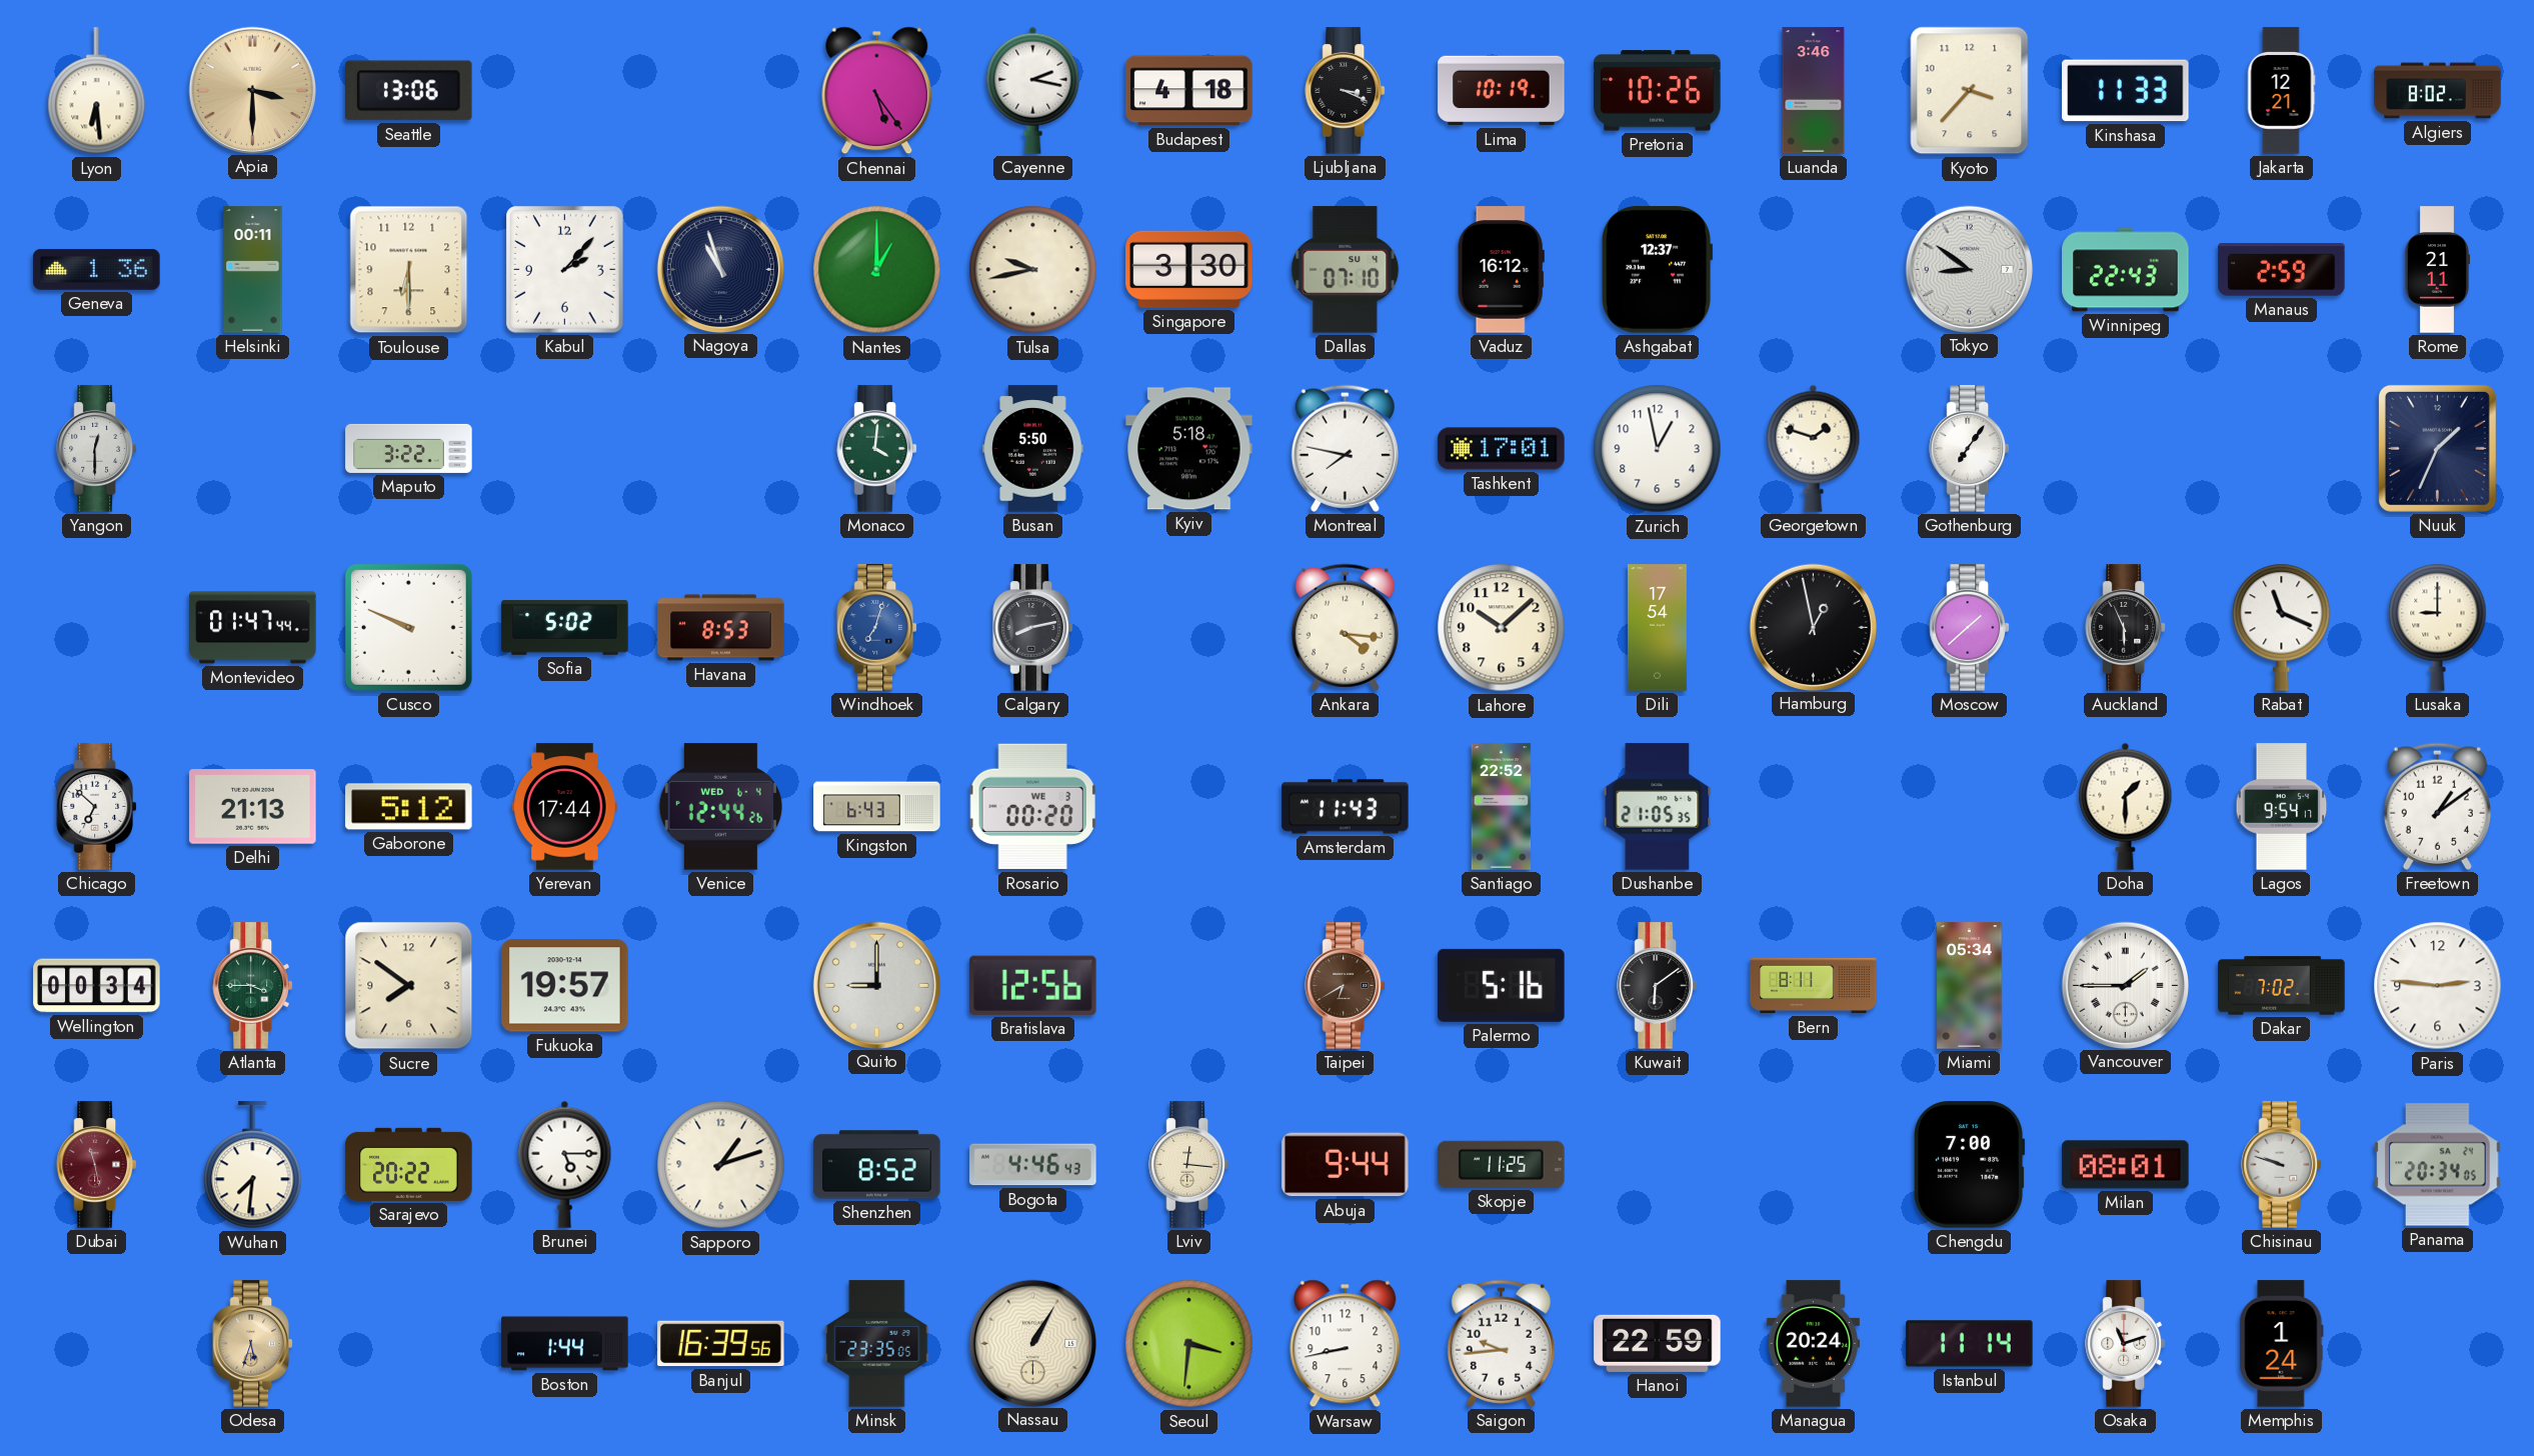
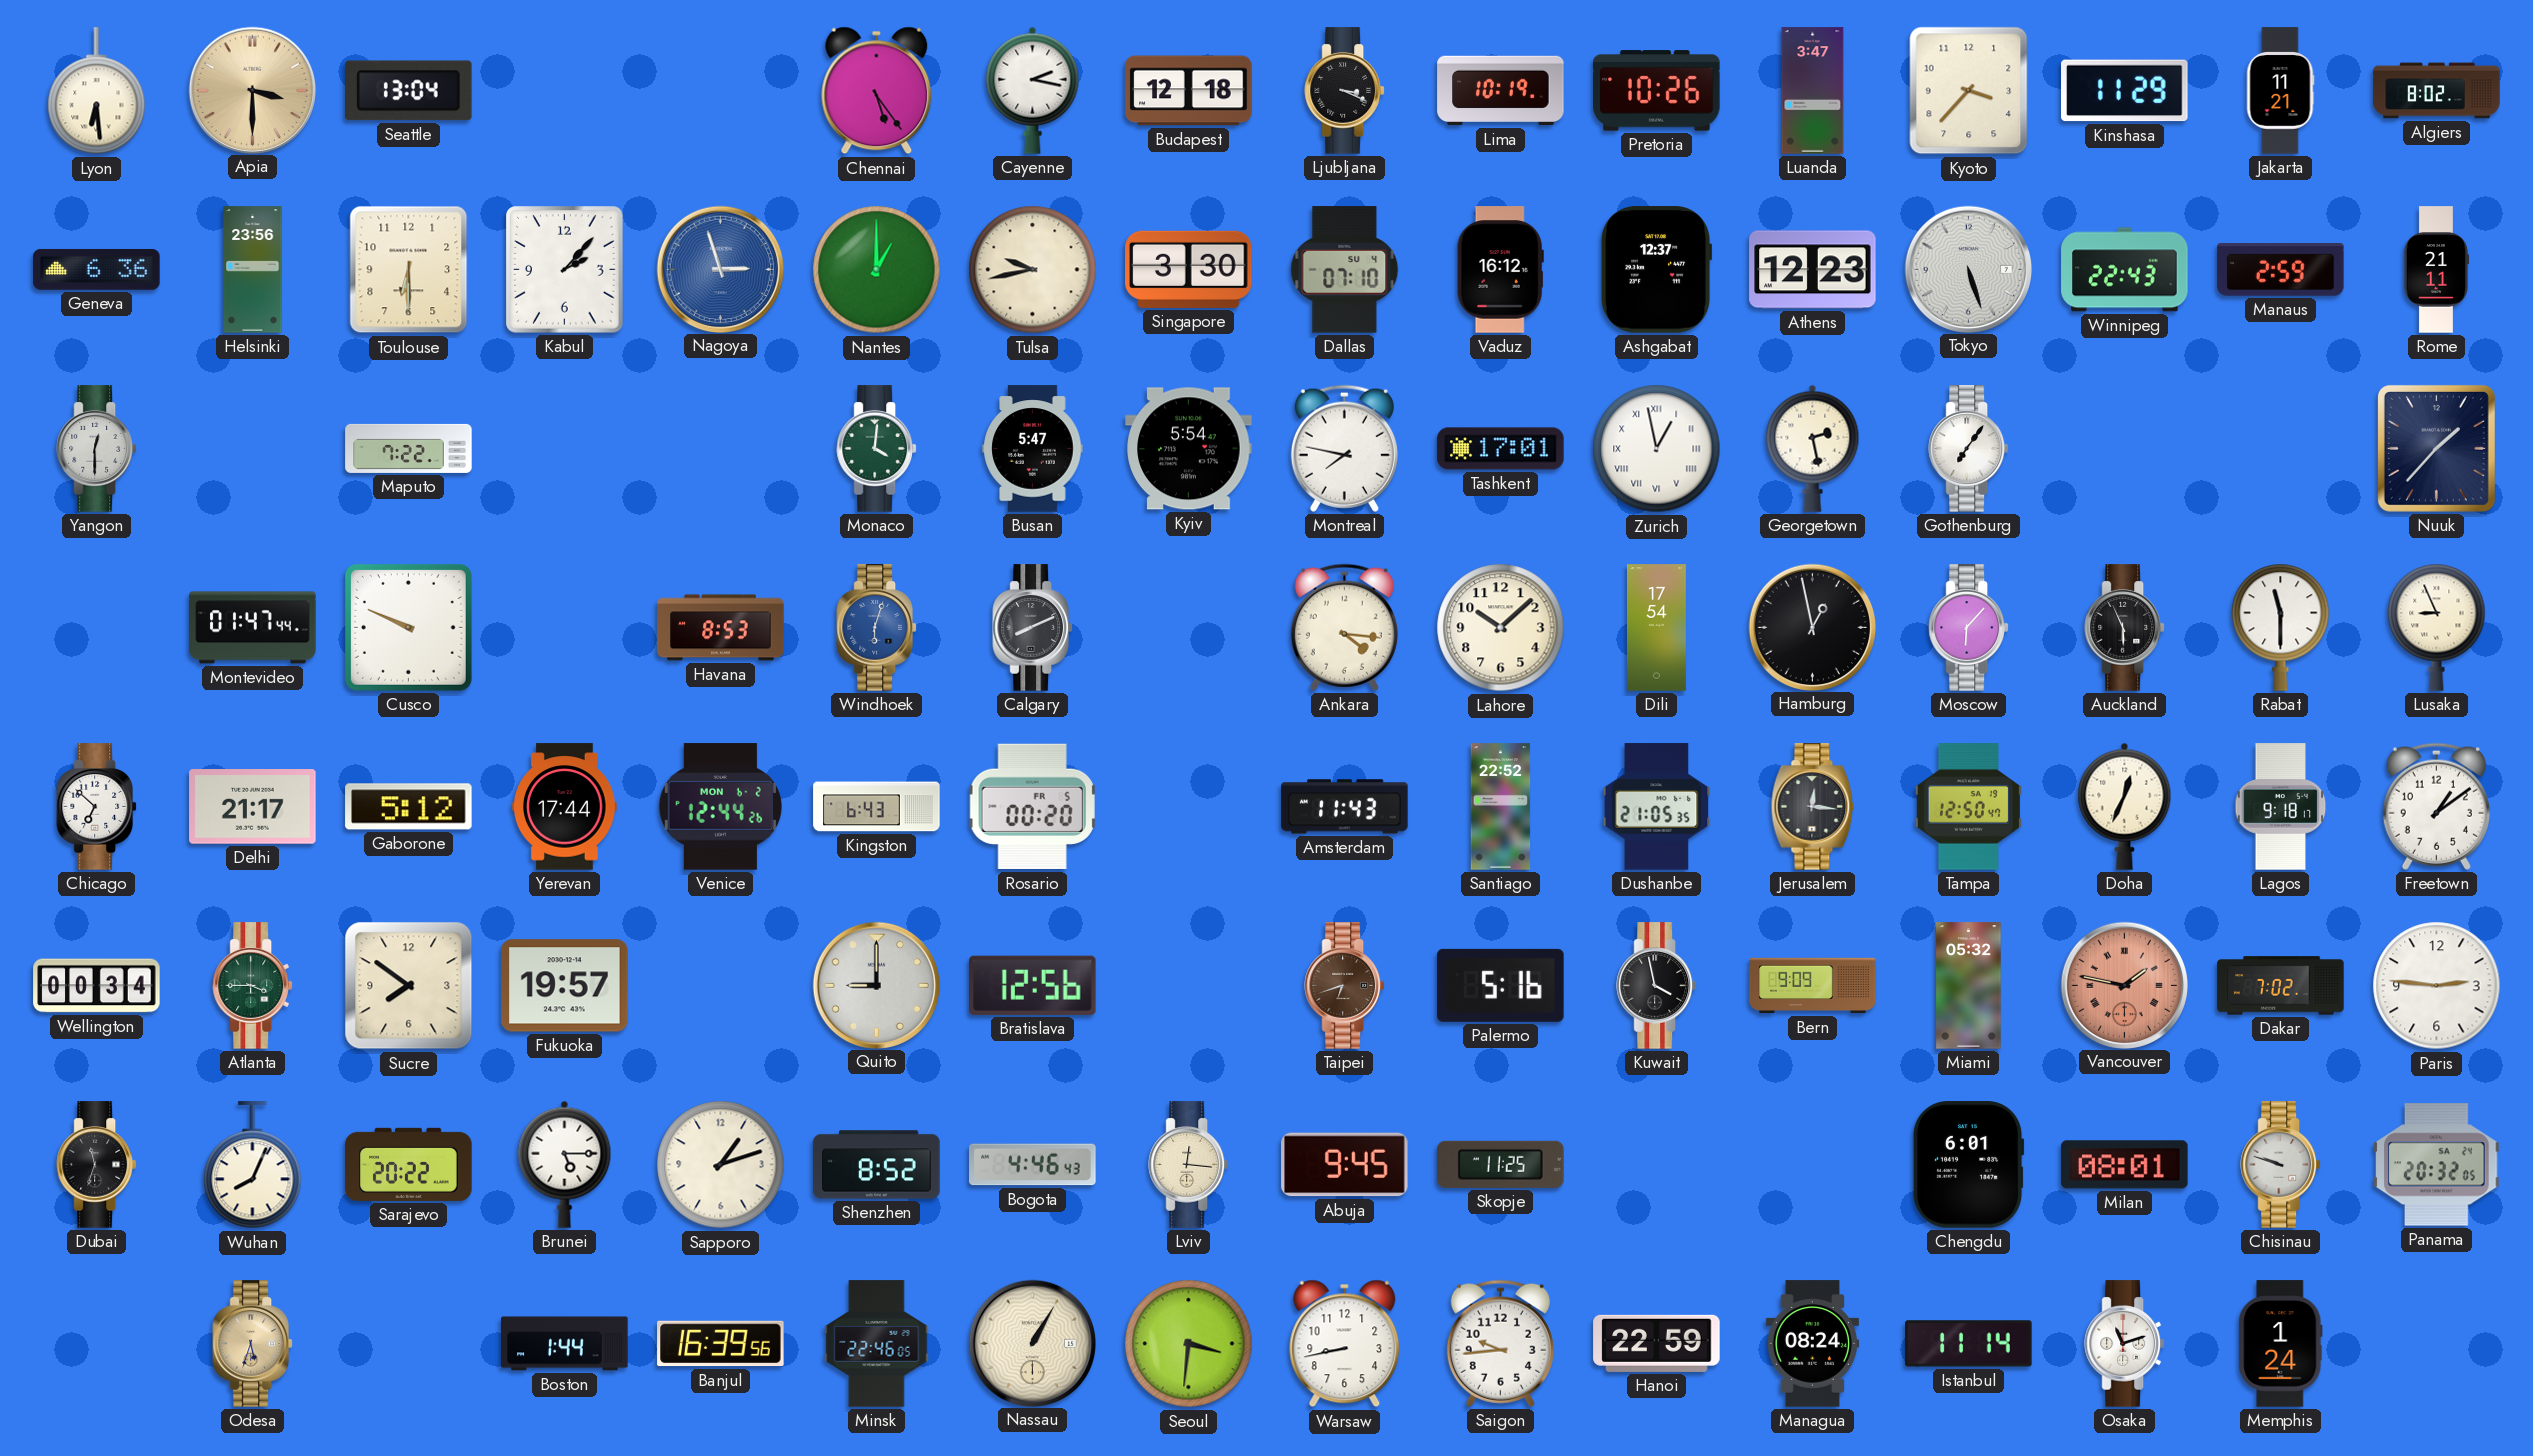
Seattle: 13:06 -> 13:04 (409, 91)
Budapest: 4:18 -> 12:18 (1189, 91)
Luanda: 3:46 -> 3:47 (1813, 91)
Kinshasa: 11:33 -> 11:29 (2125, 91)
Jakarta: 12:21 -> 11:21 (2280, 91)
Geneva: 1:36 -> 6:36 (97, 269)
Helsinki: 00:11 -> 23:56 (253, 270)
Nagoya: 10:57 -> 2:57 (720, 269)
Nagoya dial: navy -> blue (720, 269)
Athens: none -> 12:23 (1813, 270)
Tokyo: 8:51 -> 5:27 (1968, 269)
Maputo: 3:22 -> 7:22 (409, 448)
Busan: 5:50 -> 5:47 (1033, 449)
Kyiv: 5:18 -> 5:54 (1189, 449)
Zurich numerals: Arabic -> Roman (1657, 449)
Georgetown: 1:48 -> 2:28 (1813, 448)
Nuuk: 1:34 -> 1:37 (2436, 448)
Sofia: 5:02 -> none (565, 628)
Windhoek: 7:03 -> 6:03 (876, 628)
Calgary: 8:13 -> 8:11 (1032, 628)
Moscow: 1:38 -> 6:07 (1968, 628)
Rabat: 11:19 -> 11:30 (2281, 627)
Lusaka: 9:00 -> 8:56 (2437, 627)
Delhi: 21:13 -> 21:17 (253, 807)
Venice date: WED 6-4 -> MON 6-2 (720, 807)
Rosario date: WE 3 -> FR 5 (1032, 807)
Jerusalem: none -> 12:16 (1813, 807)
Tampa: none -> 12:50 (1968, 807)
Doha: 1:30 -> 12:34 (2125, 806)
Lagos: 9:54 -> 9:18 (2281, 807)
Taipei: 6:40 -> 6:42 (1344, 986)
Kuwait: 6:09 -> 3:58 (1656, 986)
Bern: 8:11 -> 9:09 (1813, 986)
Miami: 05:34 -> 05:32 (1969, 986)
Vancouver: 1:45 -> 1:47 (2124, 985)
Vancouver dial: white -> salmon (2124, 985)
Dubai: 11:28 -> 11:33 (96, 1165)
Dubai dial: burgundy -> black (96, 1165)
Wuhan: 7:31 -> 8:04 (253, 1165)
Abuja: 9:44 -> 9:45 (1345, 1165)
Chengdu: 7:00 -> 6:01 (1968, 1165)
Panama: 20:34 -> 20:32 (2437, 1165)
Minsk: 23:35 -> 22:46 (877, 1344)
Managua: 20:24 -> 08:24 (1812, 1344)
